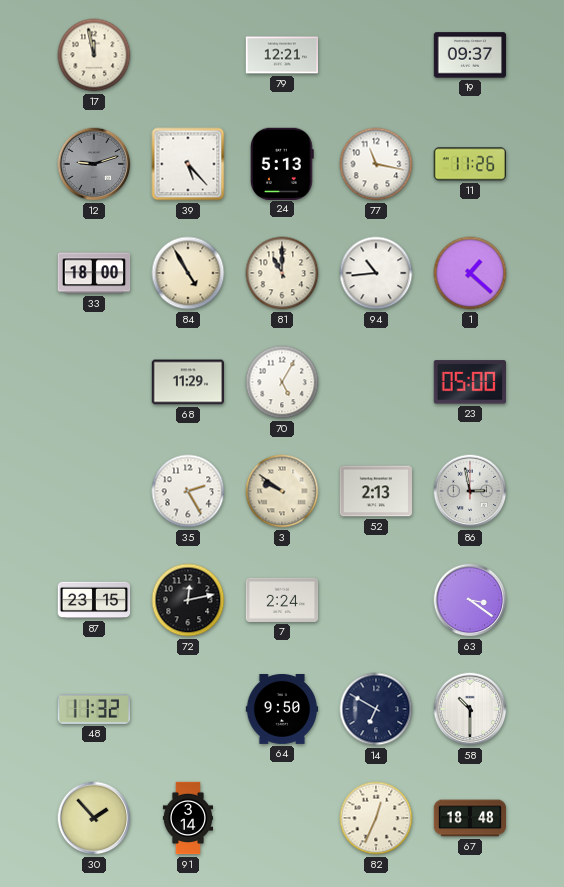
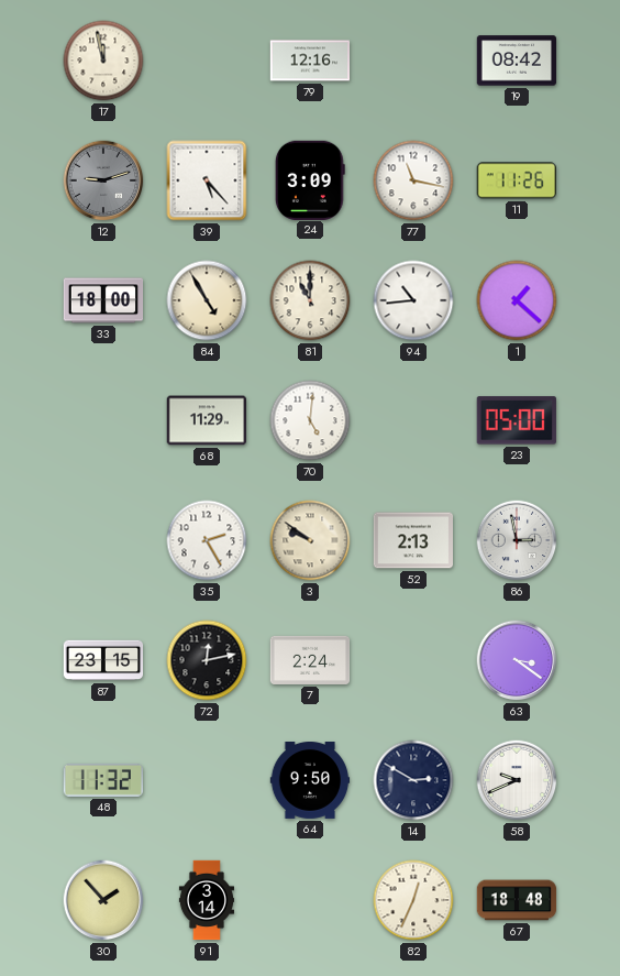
79: 12:21 -> 12:16 (310, 61)
19: 09:37 -> 08:42 (517, 61)
24: 5:13 -> 3:09 (310, 179)
70: 5:05 -> 5:01 (310, 420)
14: 6:50 -> 2:50 (413, 780)
58: 10:30 -> 9:41 (517, 780)
